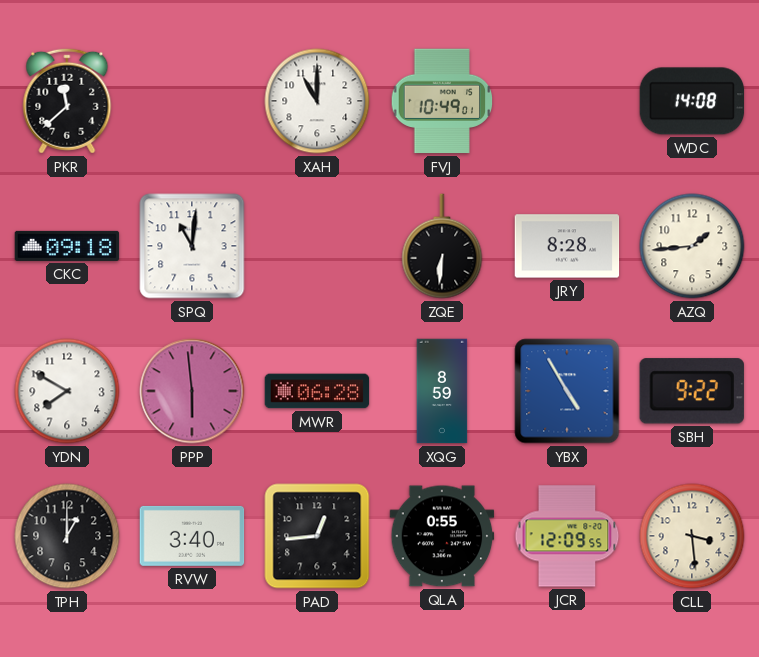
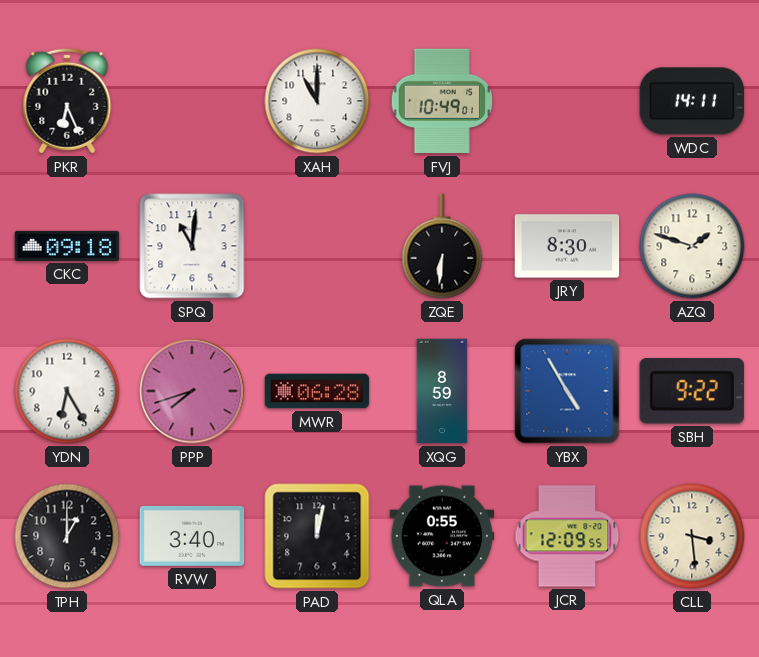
PKR: 11:38 -> 6:26 (67, 101)
WDC: 14:08 -> 14:11 (692, 101)
JRY: 8:28 -> 8:30 (567, 246)
AZQ: 1:44 -> 1:48 (692, 246)
YDN: 7:50 -> 6:25 (67, 391)
PPP: 5:59 -> 7:42 (192, 391)
PAD: 12:44 -> 12:02 (317, 536)
